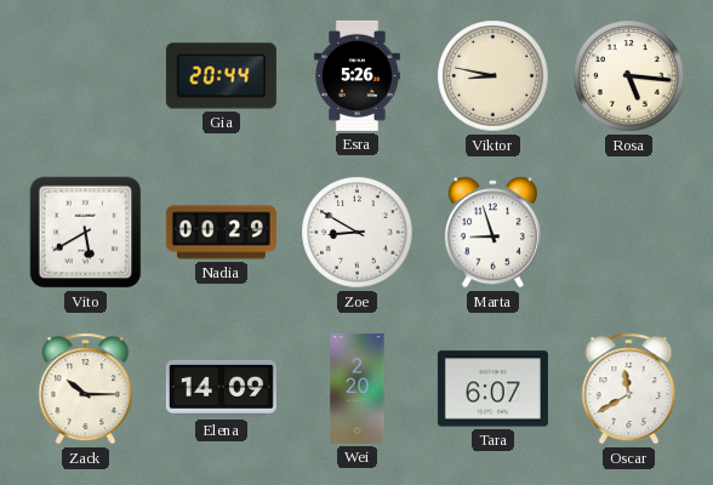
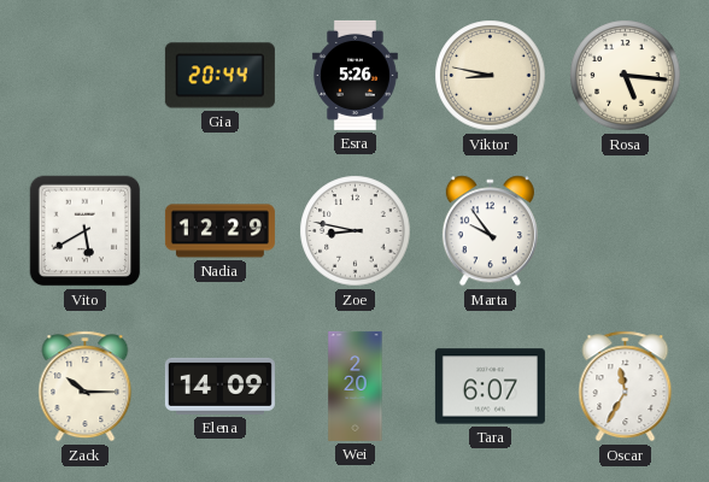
Nadia: 00:29 -> 12:29 (219, 231)
Zoe: 8:50 -> 8:47 (356, 231)
Marta: 8:57 -> 9:54 (490, 231)
Oscar: 11:40 -> 11:35 (626, 387)
